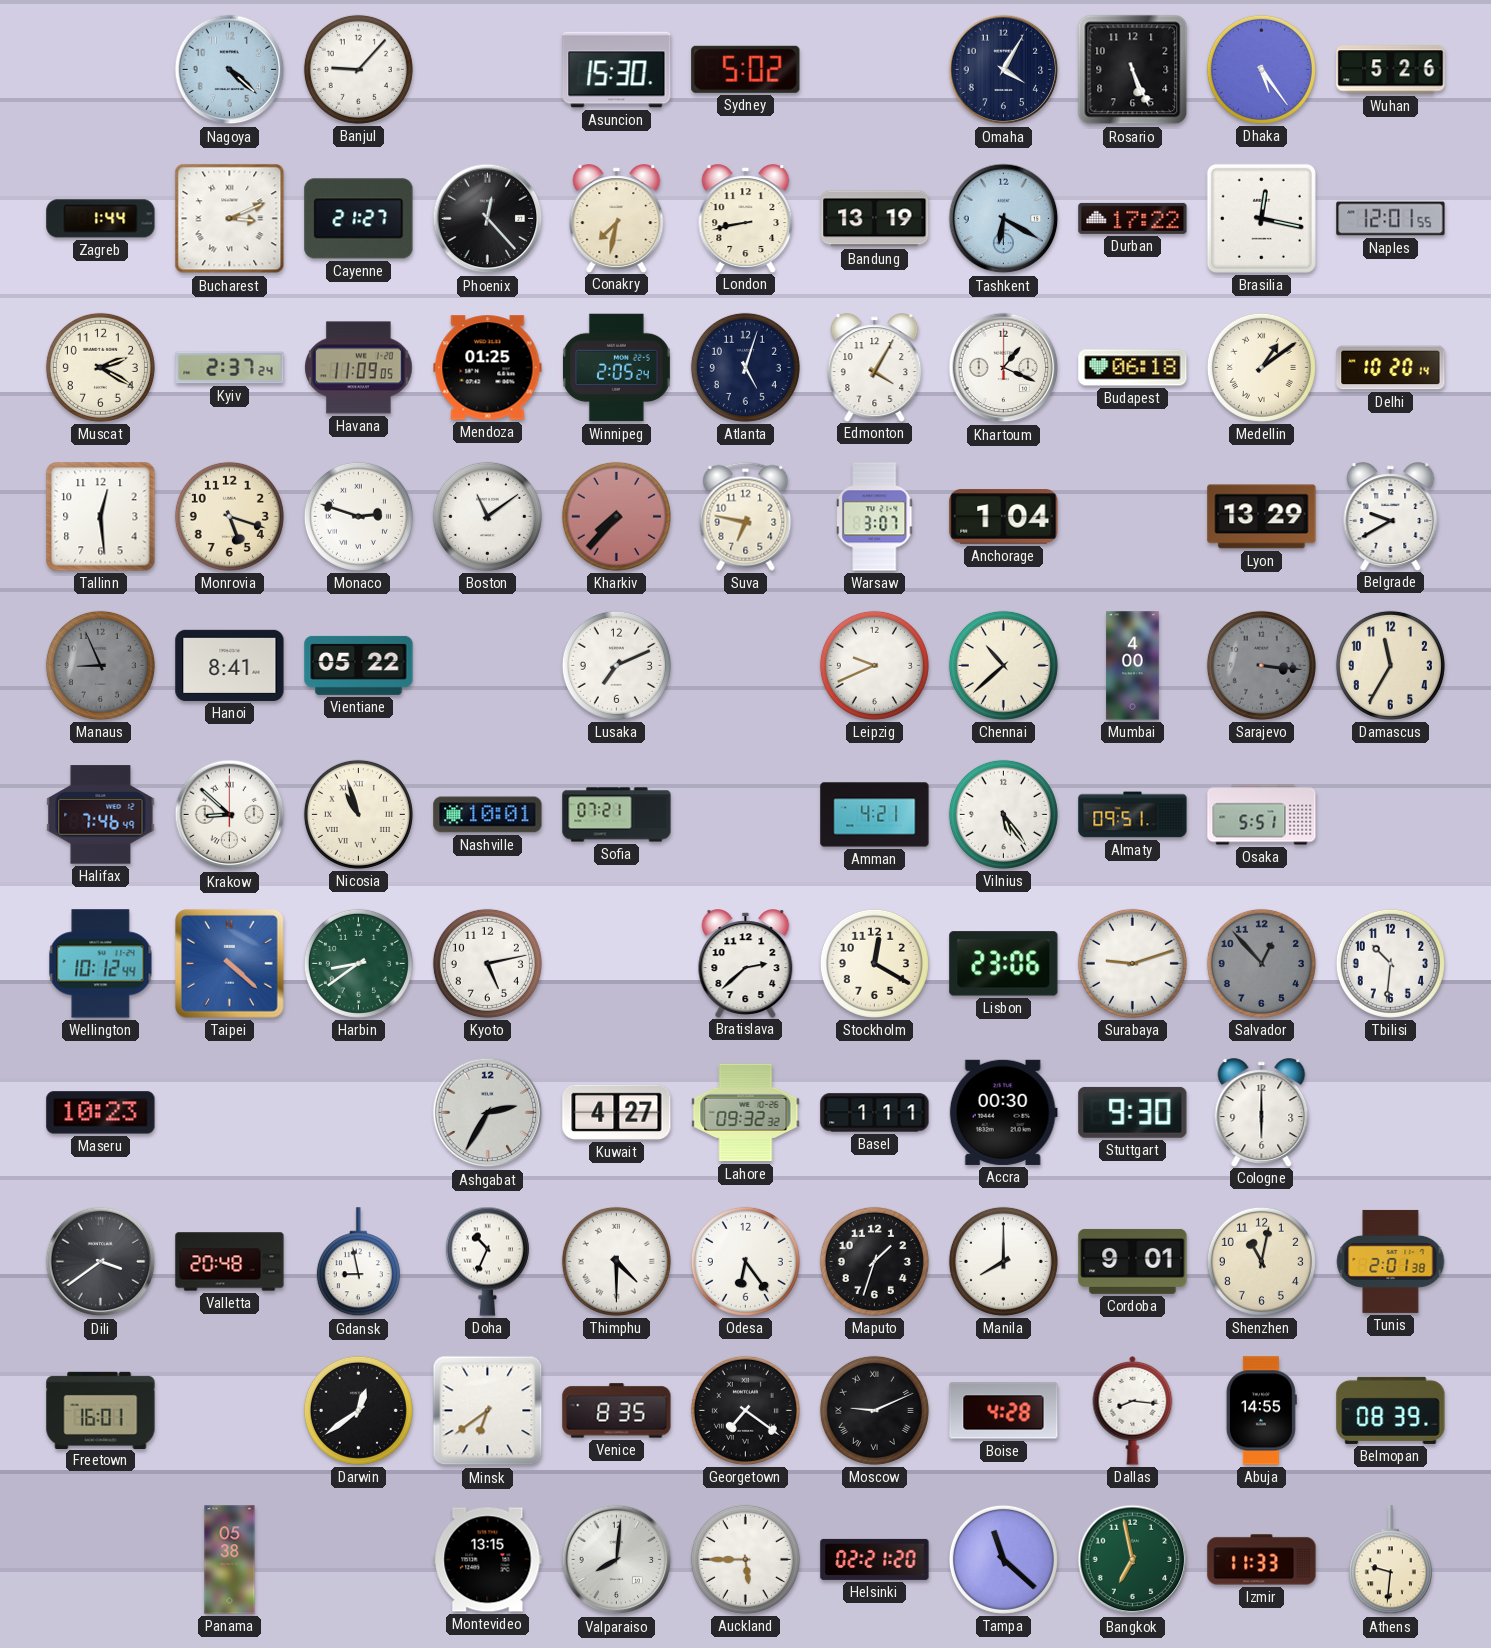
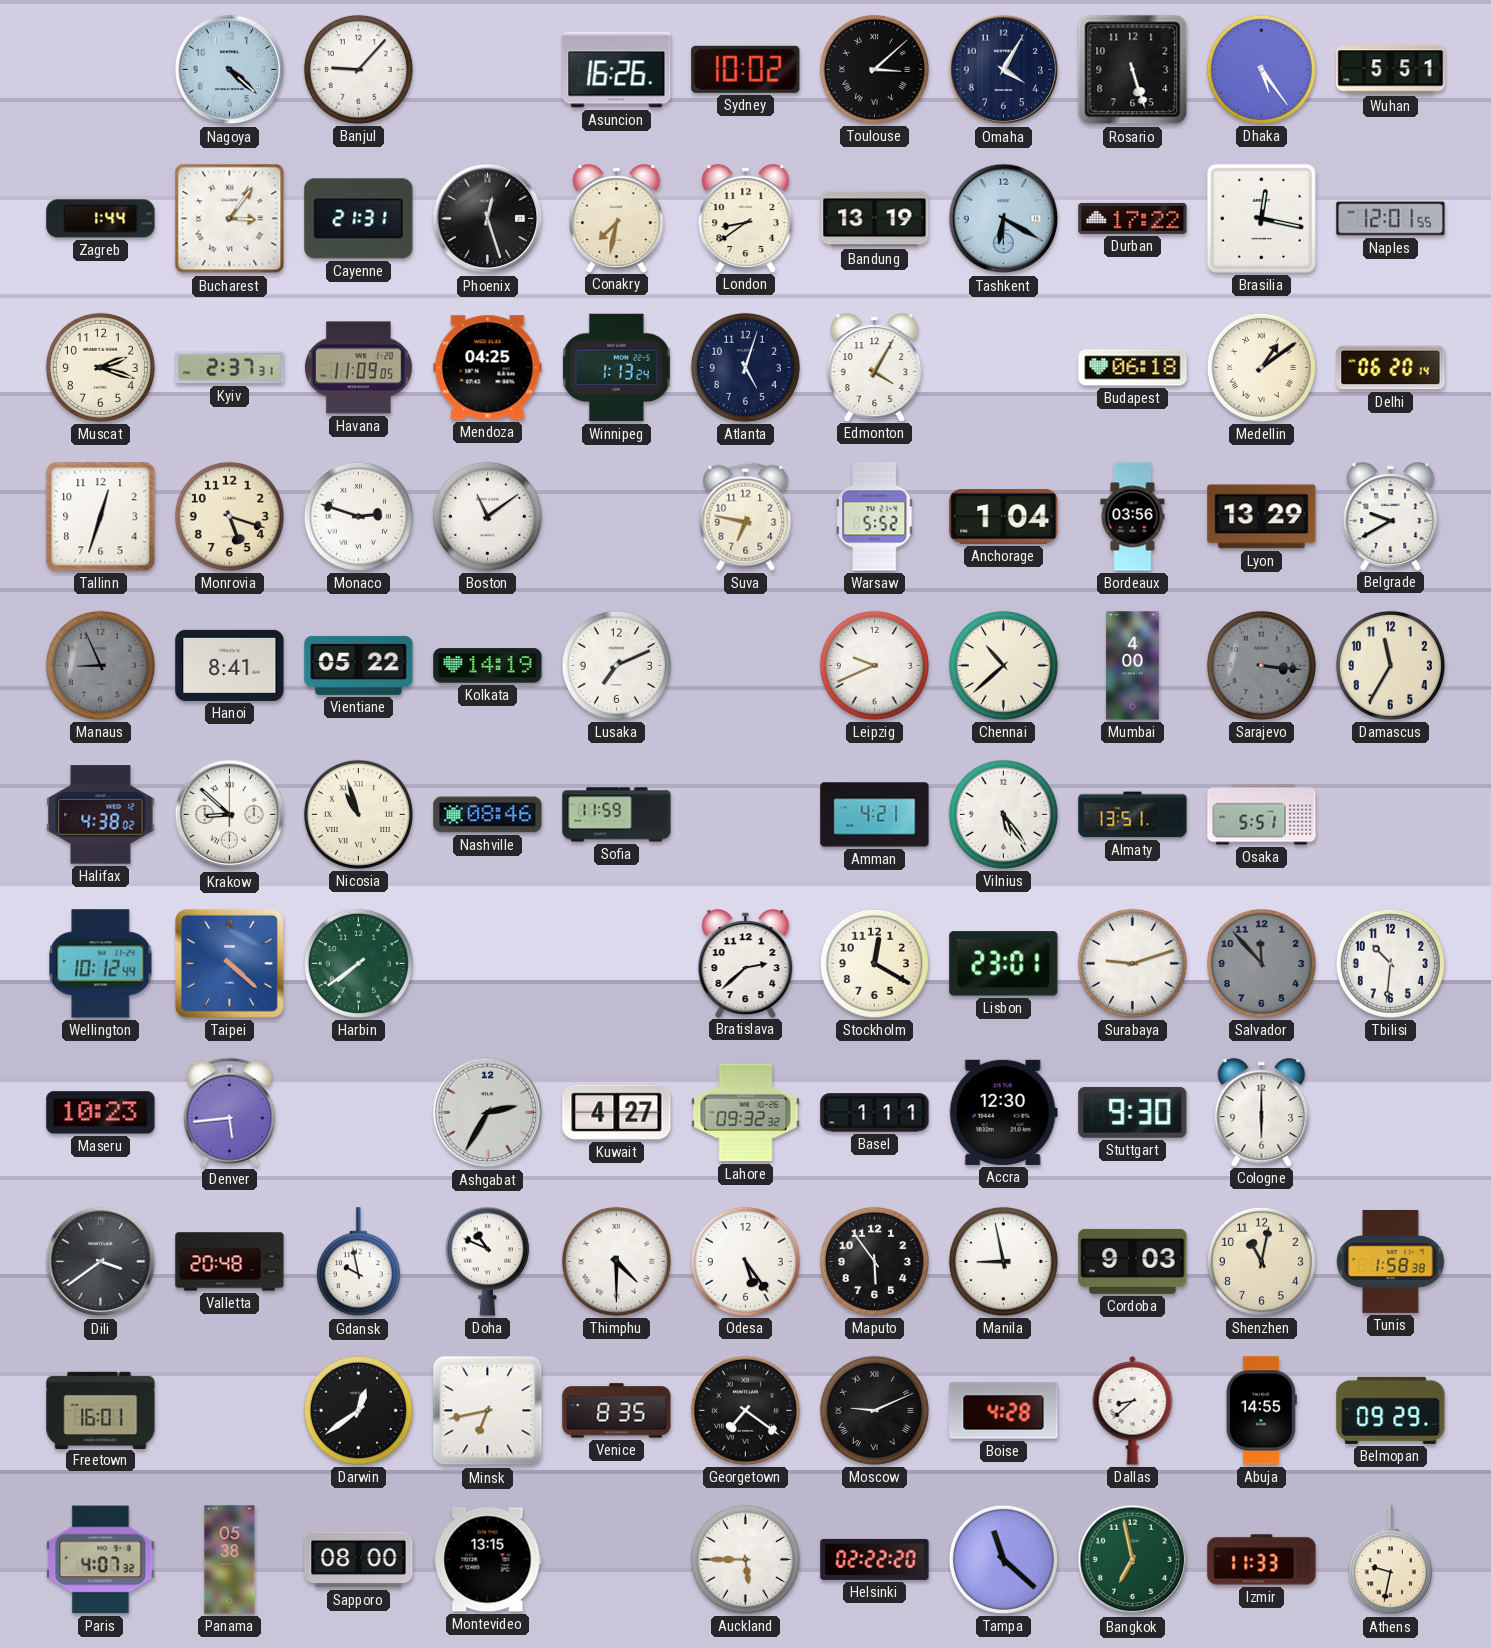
Asuncion: 15:30 -> 16:26 (617, 70)
Sydney: 5:02 -> 10:02 (746, 69)
Toulouse: none -> 3:08 (874, 69)
Rosario: 5:26 -> 5:27 (1133, 70)
Wuhan: 5:26 -> 5:51 (1391, 70)
Bucharest: 3:11 -> 3:06 (230, 219)
Cayenne: 21:27 -> 21:31 (359, 219)
Phoenix: 12:23 -> 12:27 (488, 219)
London: 8:43 -> 8:39 (746, 218)
Muscat: 2:20 -> 2:18 (100, 367)
Kyiv: 2:37:24 -> 2:37:31 (230, 368)
Mendoza: 01:25 -> 04:25 (488, 368)
Winnipeg: 2:05 -> 1:13 (617, 368)
Khartoum: 1:19 -> none (1004, 368)
Delhi: 10:20 -> 06:20 (1391, 368)
Tallinn: 12:29 -> 12:33 (101, 517)
Kharkiv: 7:37 -> none (616, 516)
Warsaw: 3:07 -> 5:52 (875, 517)
Bordeaux: none -> 03:56 (1133, 517)
Kolkata: none -> 14:19 (488, 666)
Halifax: 7:46 -> 4:38 (101, 815)
Nashville: 10:01 -> 08:46 (488, 815)
Sofia: 07:21 -> 11:59 (617, 815)
Almaty: 09:51 -> 13:51 (1133, 815)
Harbin: 8:39 -> 7:39 (358, 963)
Kyoto: 5:13 -> none (487, 963)
Lisbon: 23:06 -> 23:01 (1004, 964)
Salvador: 12:53 -> 11:53 (1261, 963)
Denver: none -> 5:44 (230, 1112)
Accra: 00:30 -> 12:30 (1003, 1112)
Gdansk: 8:58 -> 9:58 (358, 1262)
Doha: 10:34 -> 10:49 (487, 1261)
Odesa: 6:24 -> 5:24 (745, 1261)
Maputo: 1:33 -> 5:54 (874, 1261)
Manila: 8:00 -> 8:58 (1003, 1261)
Cordoba: 9:01 -> 9:03 (1133, 1261)
Tunis: 2:01 -> 1:58 (1391, 1261)
Minsk: 6:39 -> 6:43 (488, 1411)
Dallas: 8:16 -> 8:38 (1133, 1410)
Belmopan: 08:39 -> 09:29 (1391, 1410)
Paris: none -> 4:07 (101, 1560)
Sapporo: none -> 08:00 (359, 1560)
Valparaiso: 8:01 -> none (617, 1560)
Helsinki: 02:21 -> 02:22 (875, 1559)
Athens: 9:31 -> 9:32 (1390, 1560)
